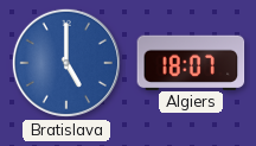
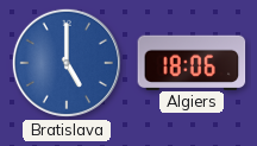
Algiers: 18:07 -> 18:06 (192, 62)
